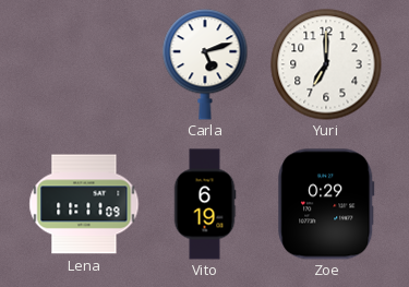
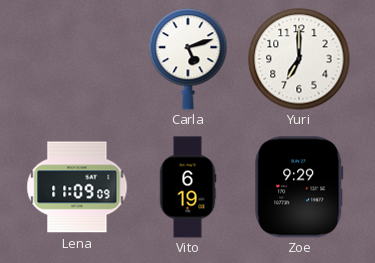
Lena: 11:11 -> 11:09 (77, 187)
Zoe: 0:29 -> 9:29 (299, 187)
